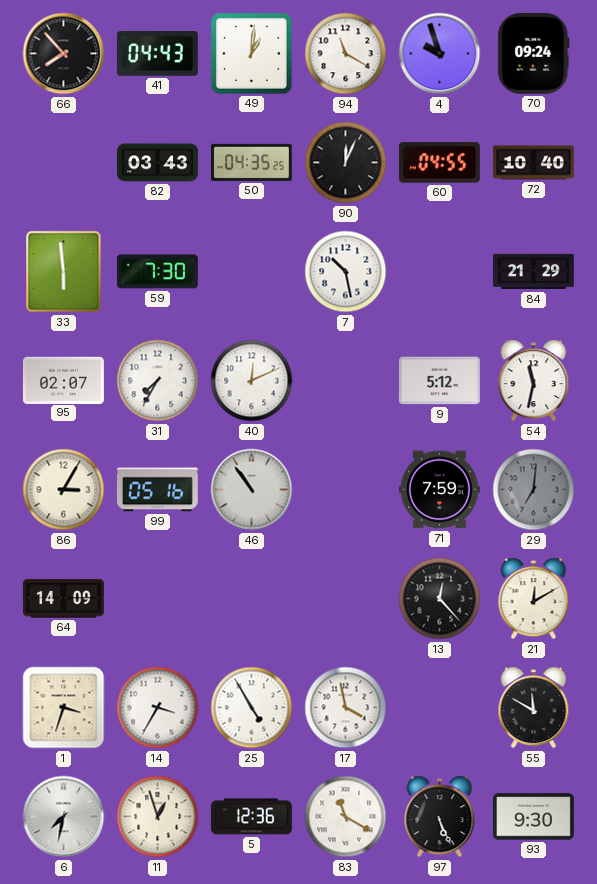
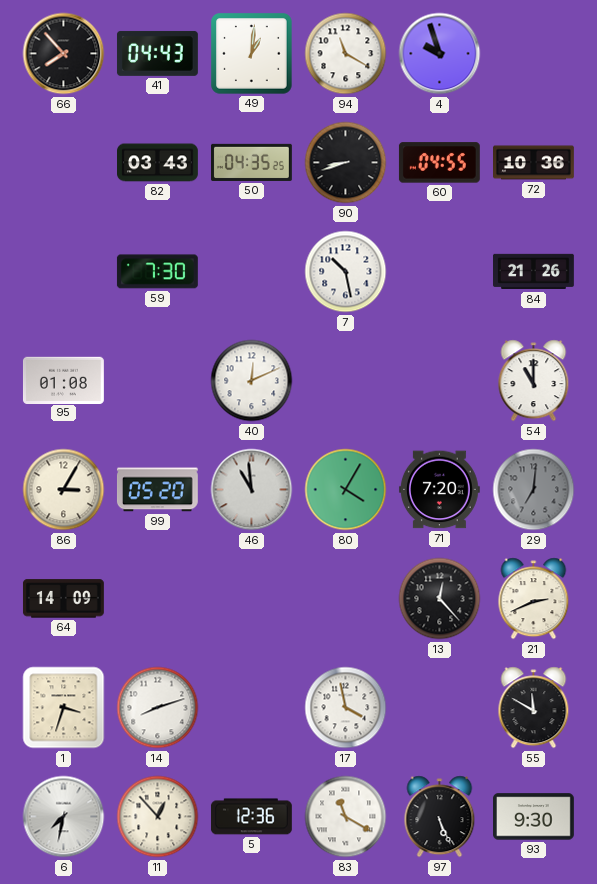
70: 09:24 -> none (534, 53)
90: 12:04 -> 8:42 (346, 163)
72: 10:40 -> 10:36 (534, 163)
33: 5:59 -> none (64, 272)
84: 21:29 -> 21:26 (534, 272)
95: 02:07 -> 01:08 (63, 380)
31: 7:35 -> none (158, 381)
9: 5:12 -> none (439, 381)
54: 11:32 -> 11:00 (534, 381)
99: 05:16 -> 05:20 (157, 490)
46: 10:54 -> 10:59 (252, 490)
80: none -> 4:05 (346, 490)
71: 7:59 -> 7:20 (439, 490)
21: 12:10 -> 2:41 (534, 599)
14: 3:35 -> 8:12 (158, 708)
25: 4:55 -> none (252, 708)
11: 12:57 -> 12:53 (158, 817)
